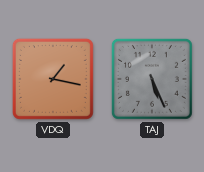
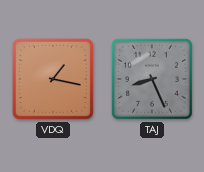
TAJ: 5:26 -> 8:26 (152, 79)
